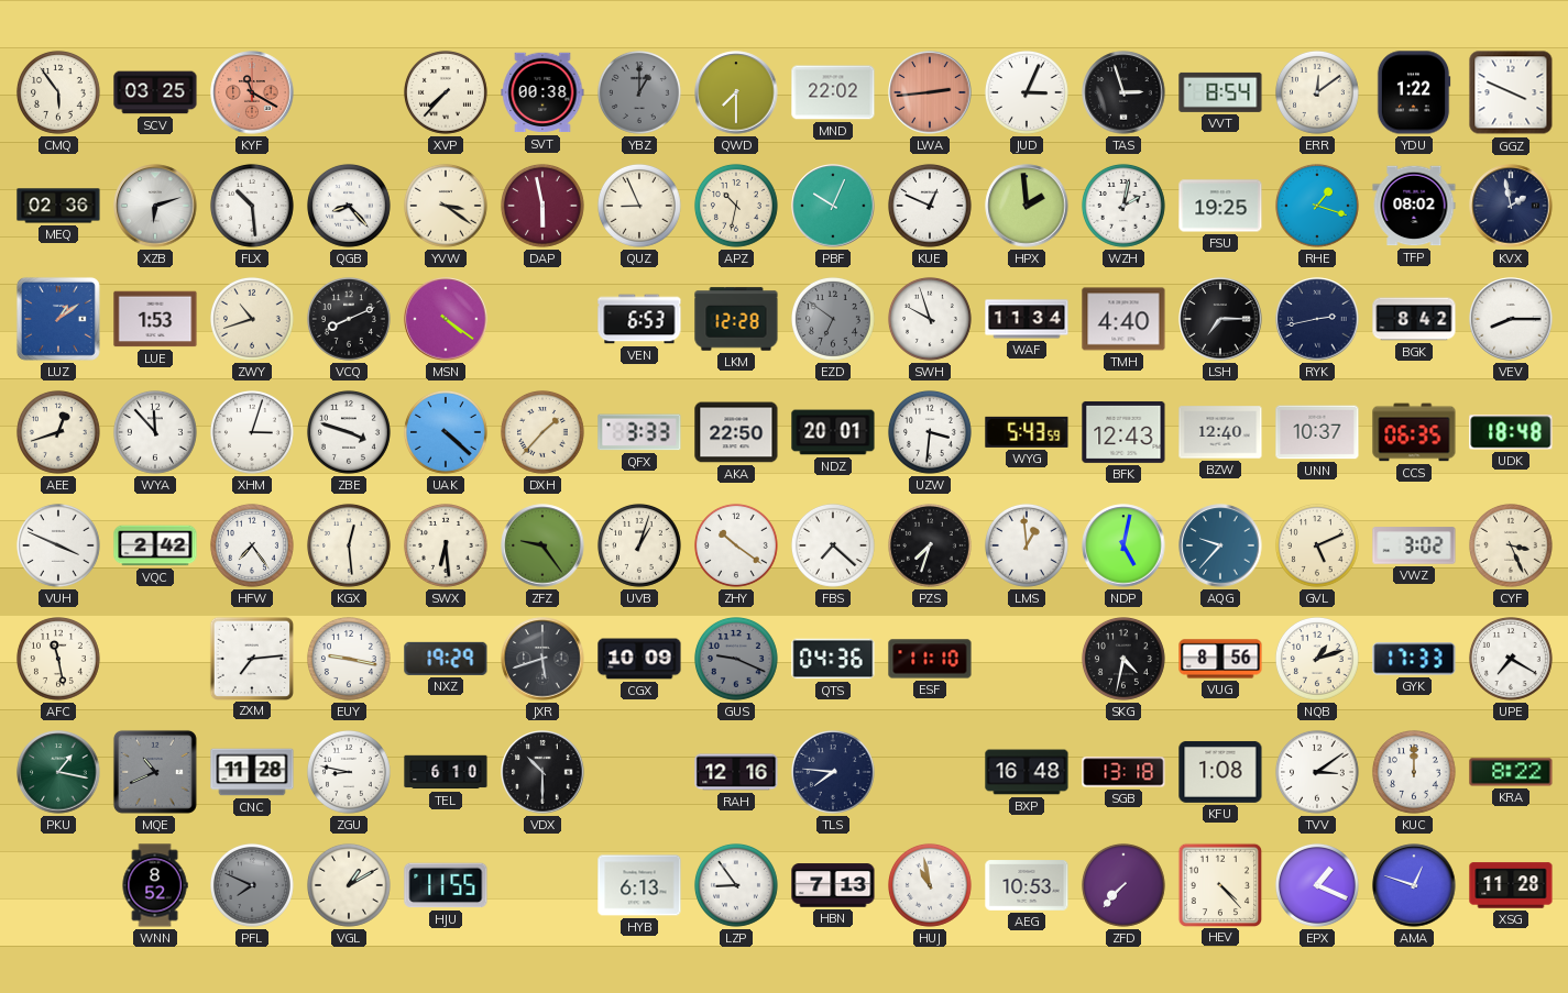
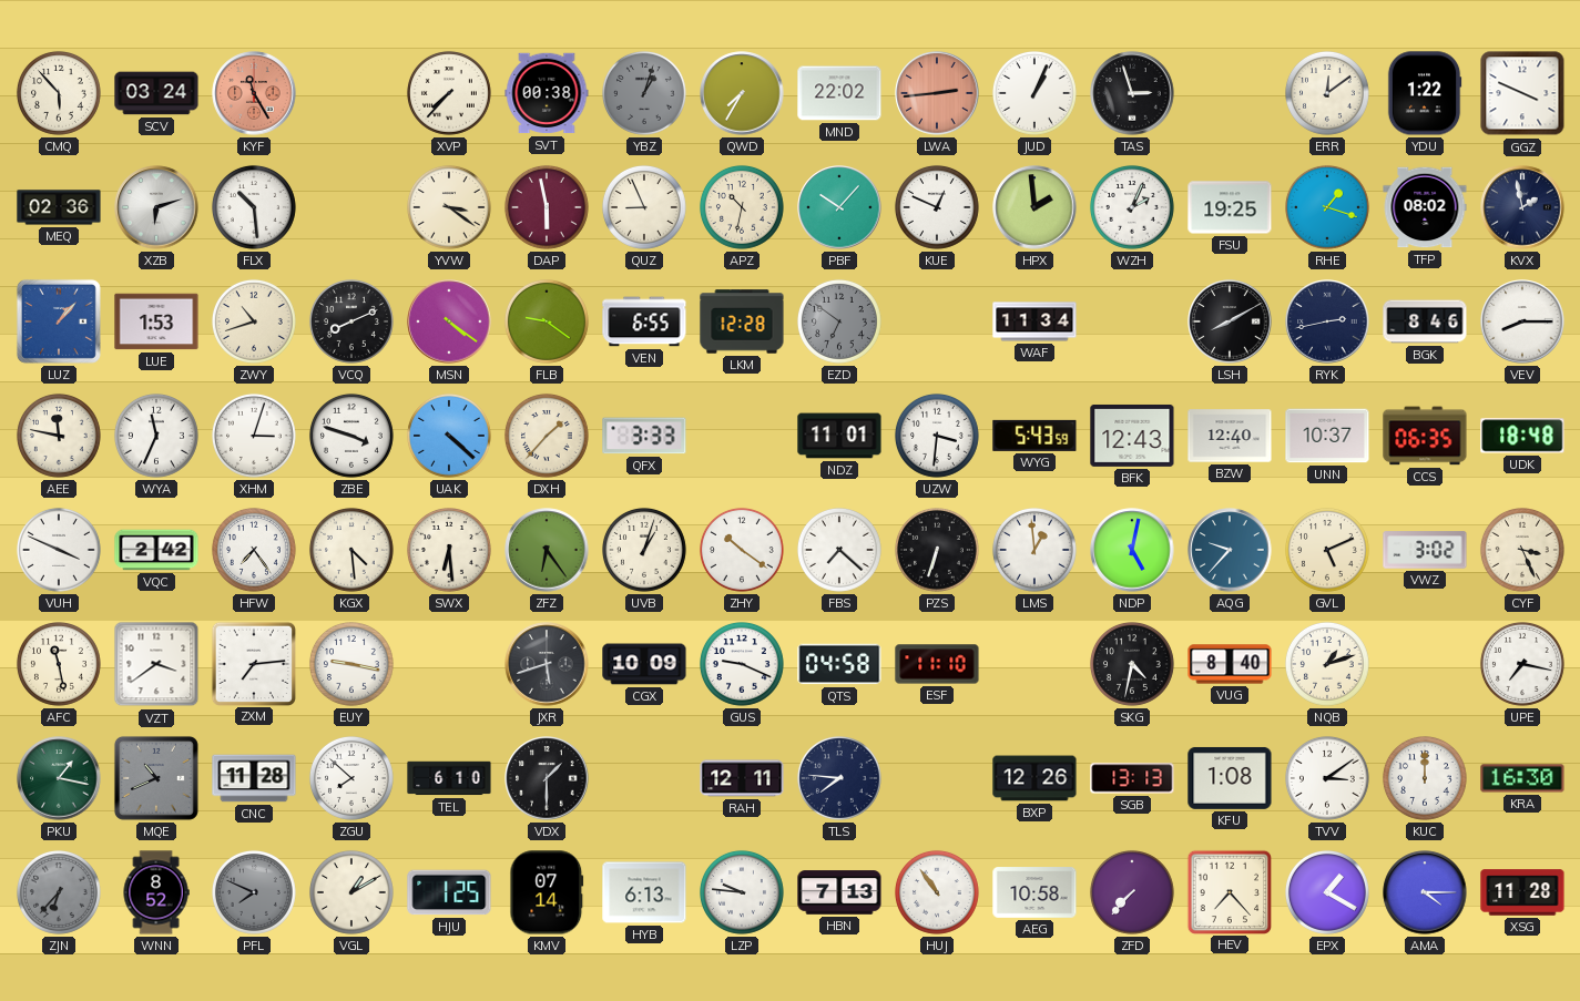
CMQ: 5:54 -> 5:53 (59, 93)
SCV: 03:25 -> 03:24 (156, 93)
KYF: 11:20 -> 11:25 (254, 93)
YBZ: 1:00 -> 1:03 (644, 93)
QWD: 7:30 -> 7:35 (742, 93)
JUD: 3:04 -> 1:04 (1034, 93)
VVT: 8:54 -> none (1220, 92)
QGB: 8:23 -> none (349, 206)
PBF: 10:04 -> 10:07 (839, 207)
WZH: 2:02 -> 2:04 (1132, 207)
LUZ: 1:09 -> 1:07 (59, 321)
FLB: none -> 9:21 (547, 321)
VEN: 6:53 -> 6:55 (644, 321)
SWH: 9:57 -> none (930, 319)
TMH: 4:40 -> none (1123, 319)
LSH: 7:15 -> 8:10 (1230, 321)
BGK: 8:42 -> 8:46 (1425, 321)
AEE: 12:42 -> 11:47 (59, 436)
WYA: 11:53 -> 11:34 (156, 436)
AKA: 22:50 -> none (736, 432)
NDZ: 20:01 -> 11:01 (839, 436)
KGX: 12:29 -> 4:29 (351, 550)
ZFZ: 9:24 -> 6:24 (547, 550)
PZS: 7:33 -> 6:33 (937, 550)
VZT: none -> 3:39 (156, 664)
NXZ: 19:29 -> none (446, 659)
GUS dial: grey -> white (742, 664)
QTS: 04:36 -> 04:58 (839, 664)
VUG: 8:56 -> 8:40 (1230, 664)
GYK: 17:33 -> none (1414, 659)
UPE: 7:20 -> 7:17 (1522, 664)
ZGU: 8:47 -> 7:52 (351, 778)
VDX: 10:30 -> 1:30 (547, 778)
RAH: 12:16 -> 12:11 (742, 778)
BXP: 16:48 -> 12:26 (1034, 778)
SGB: 13:18 -> 13:13 (1132, 778)
KRA: 8:22 -> 16:30 (1522, 778)
ZJN: none -> 6:37 (59, 892)
HJU: 11:55 -> 1:25 (449, 892)
KMV: none -> 07:14 (547, 892)
LZP: 8:54 -> 9:46 (742, 892)
HUJ: 10:58 -> 10:54 (937, 892)
AEG: 10:53 -> 10:58 (1034, 892)
HEV: 4:23 -> 7:23 (1229, 891)
EPX: 1:19 -> 1:20 (1327, 892)
AMA: 12:48 -> 4:15 (1425, 892)
